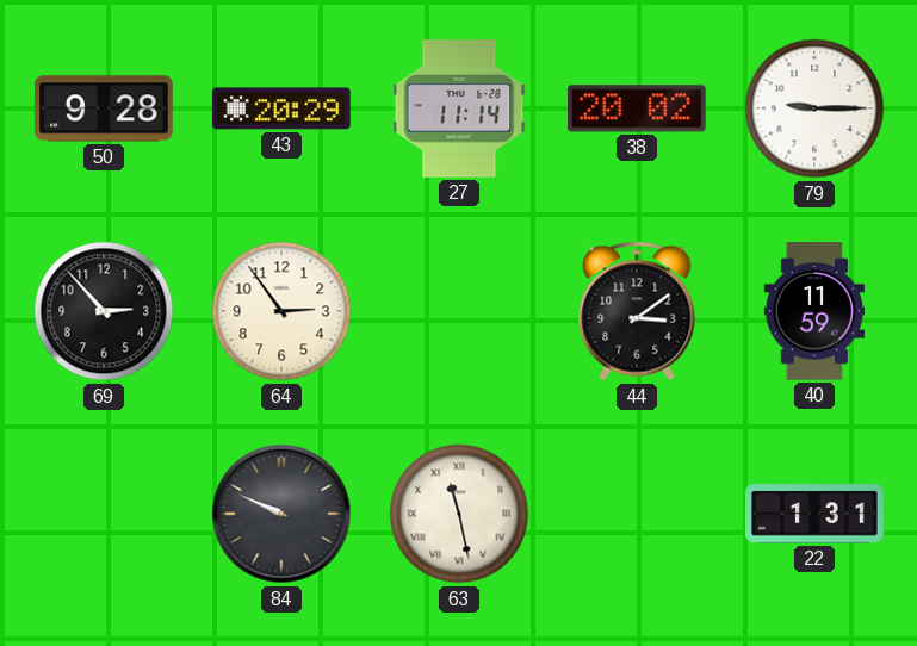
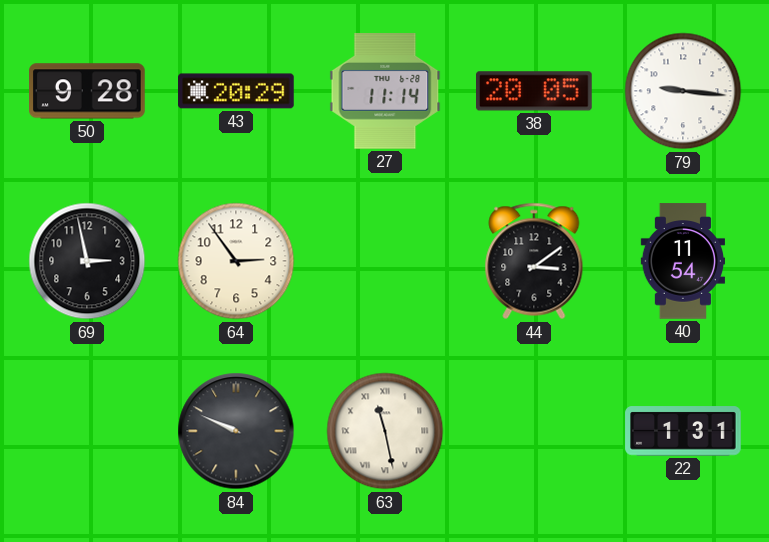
38: 20:02 -> 20:05 (535, 91)
79: 9:15 -> 9:16 (683, 91)
69: 2:53 -> 2:58 (87, 261)
40: 11:59 -> 11:54 (682, 261)
